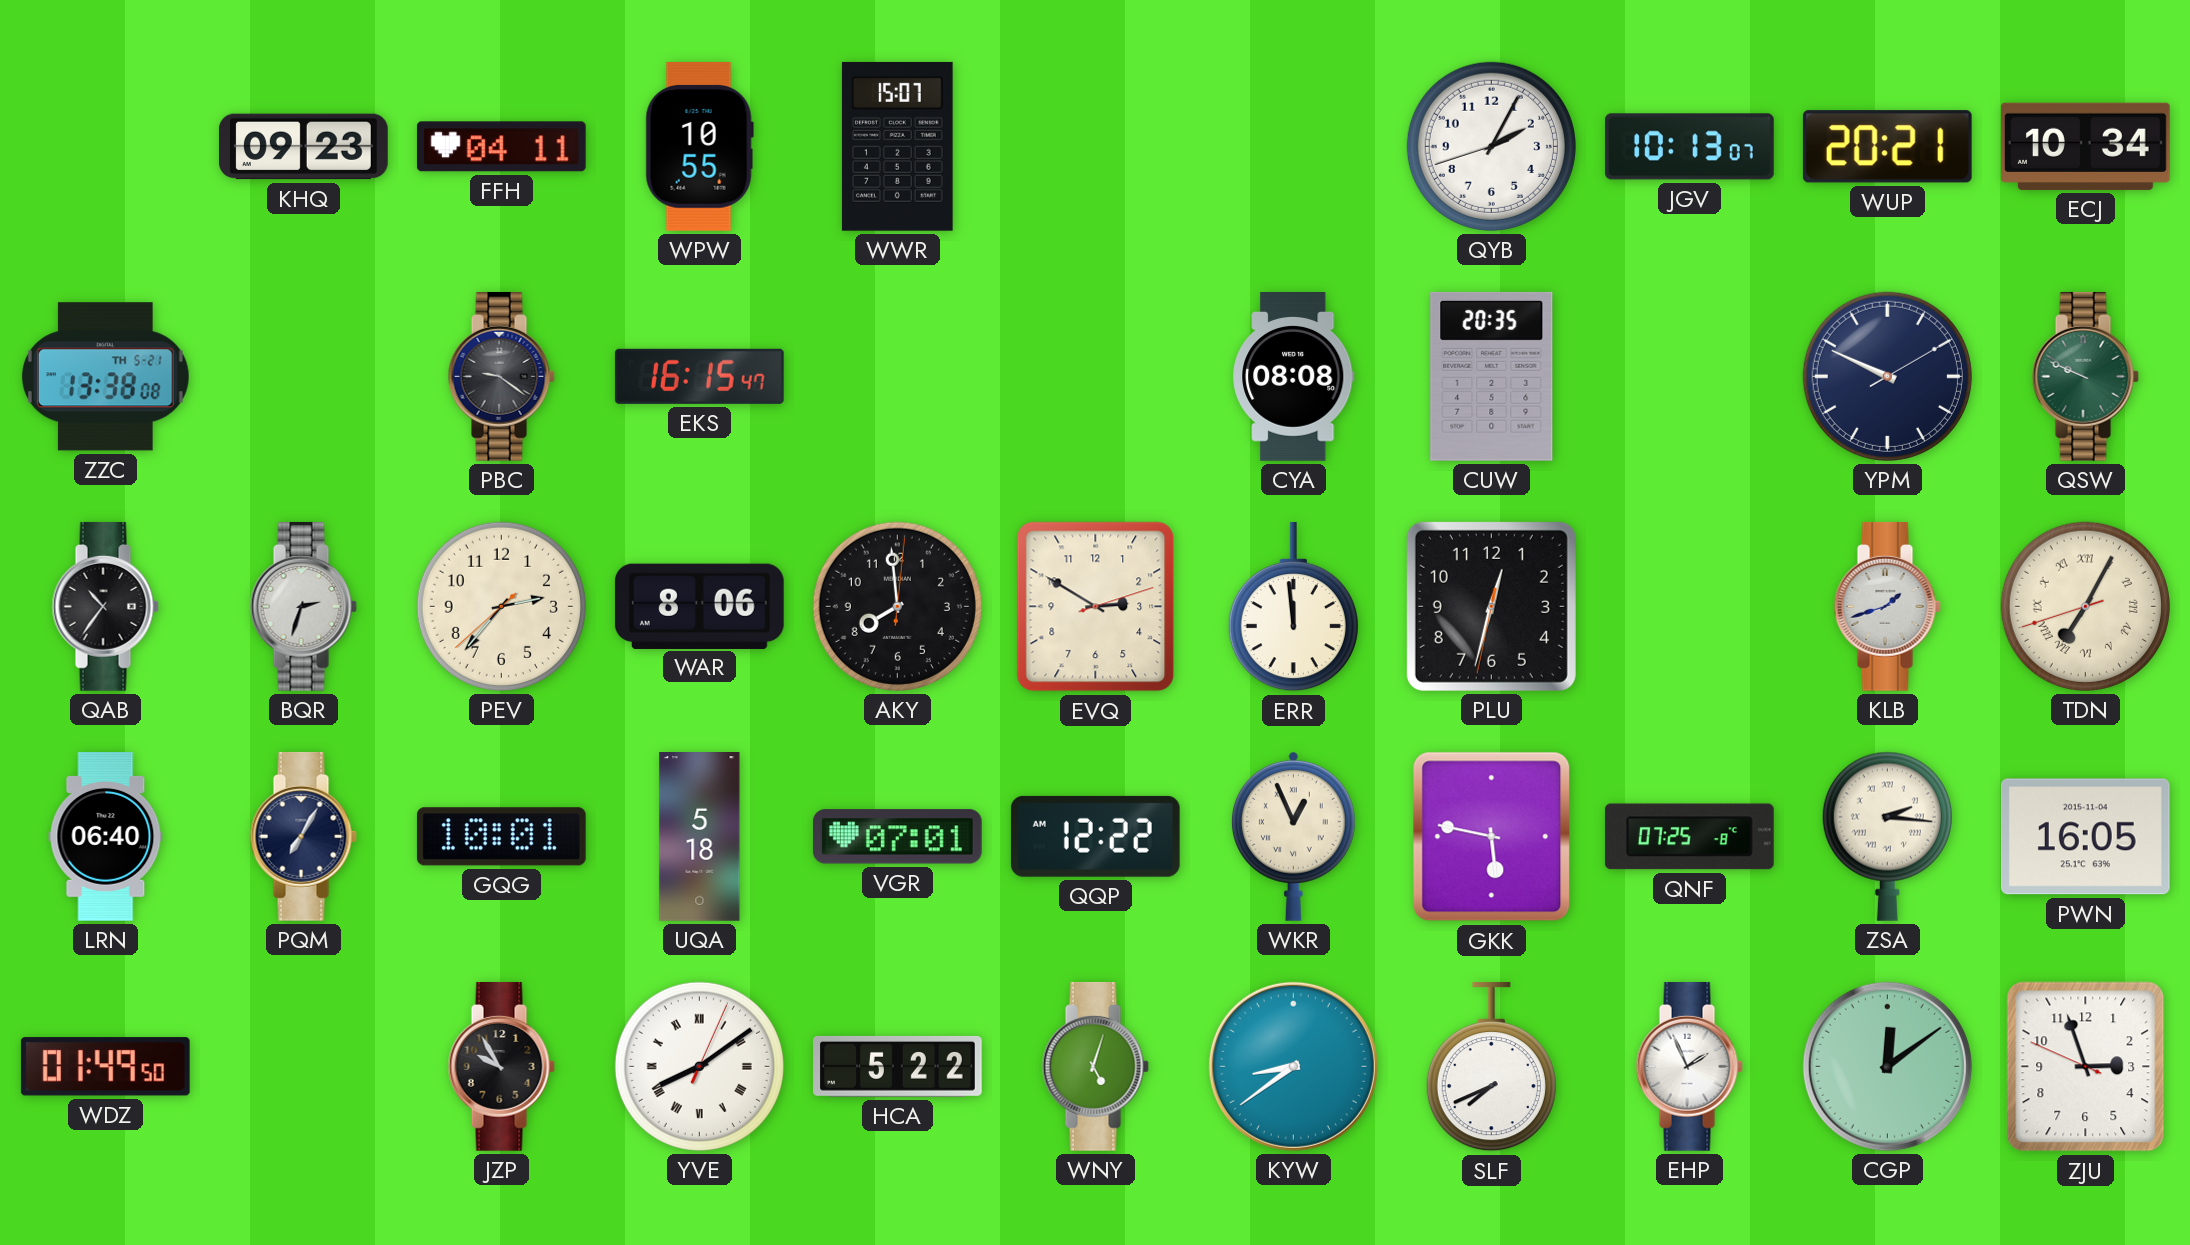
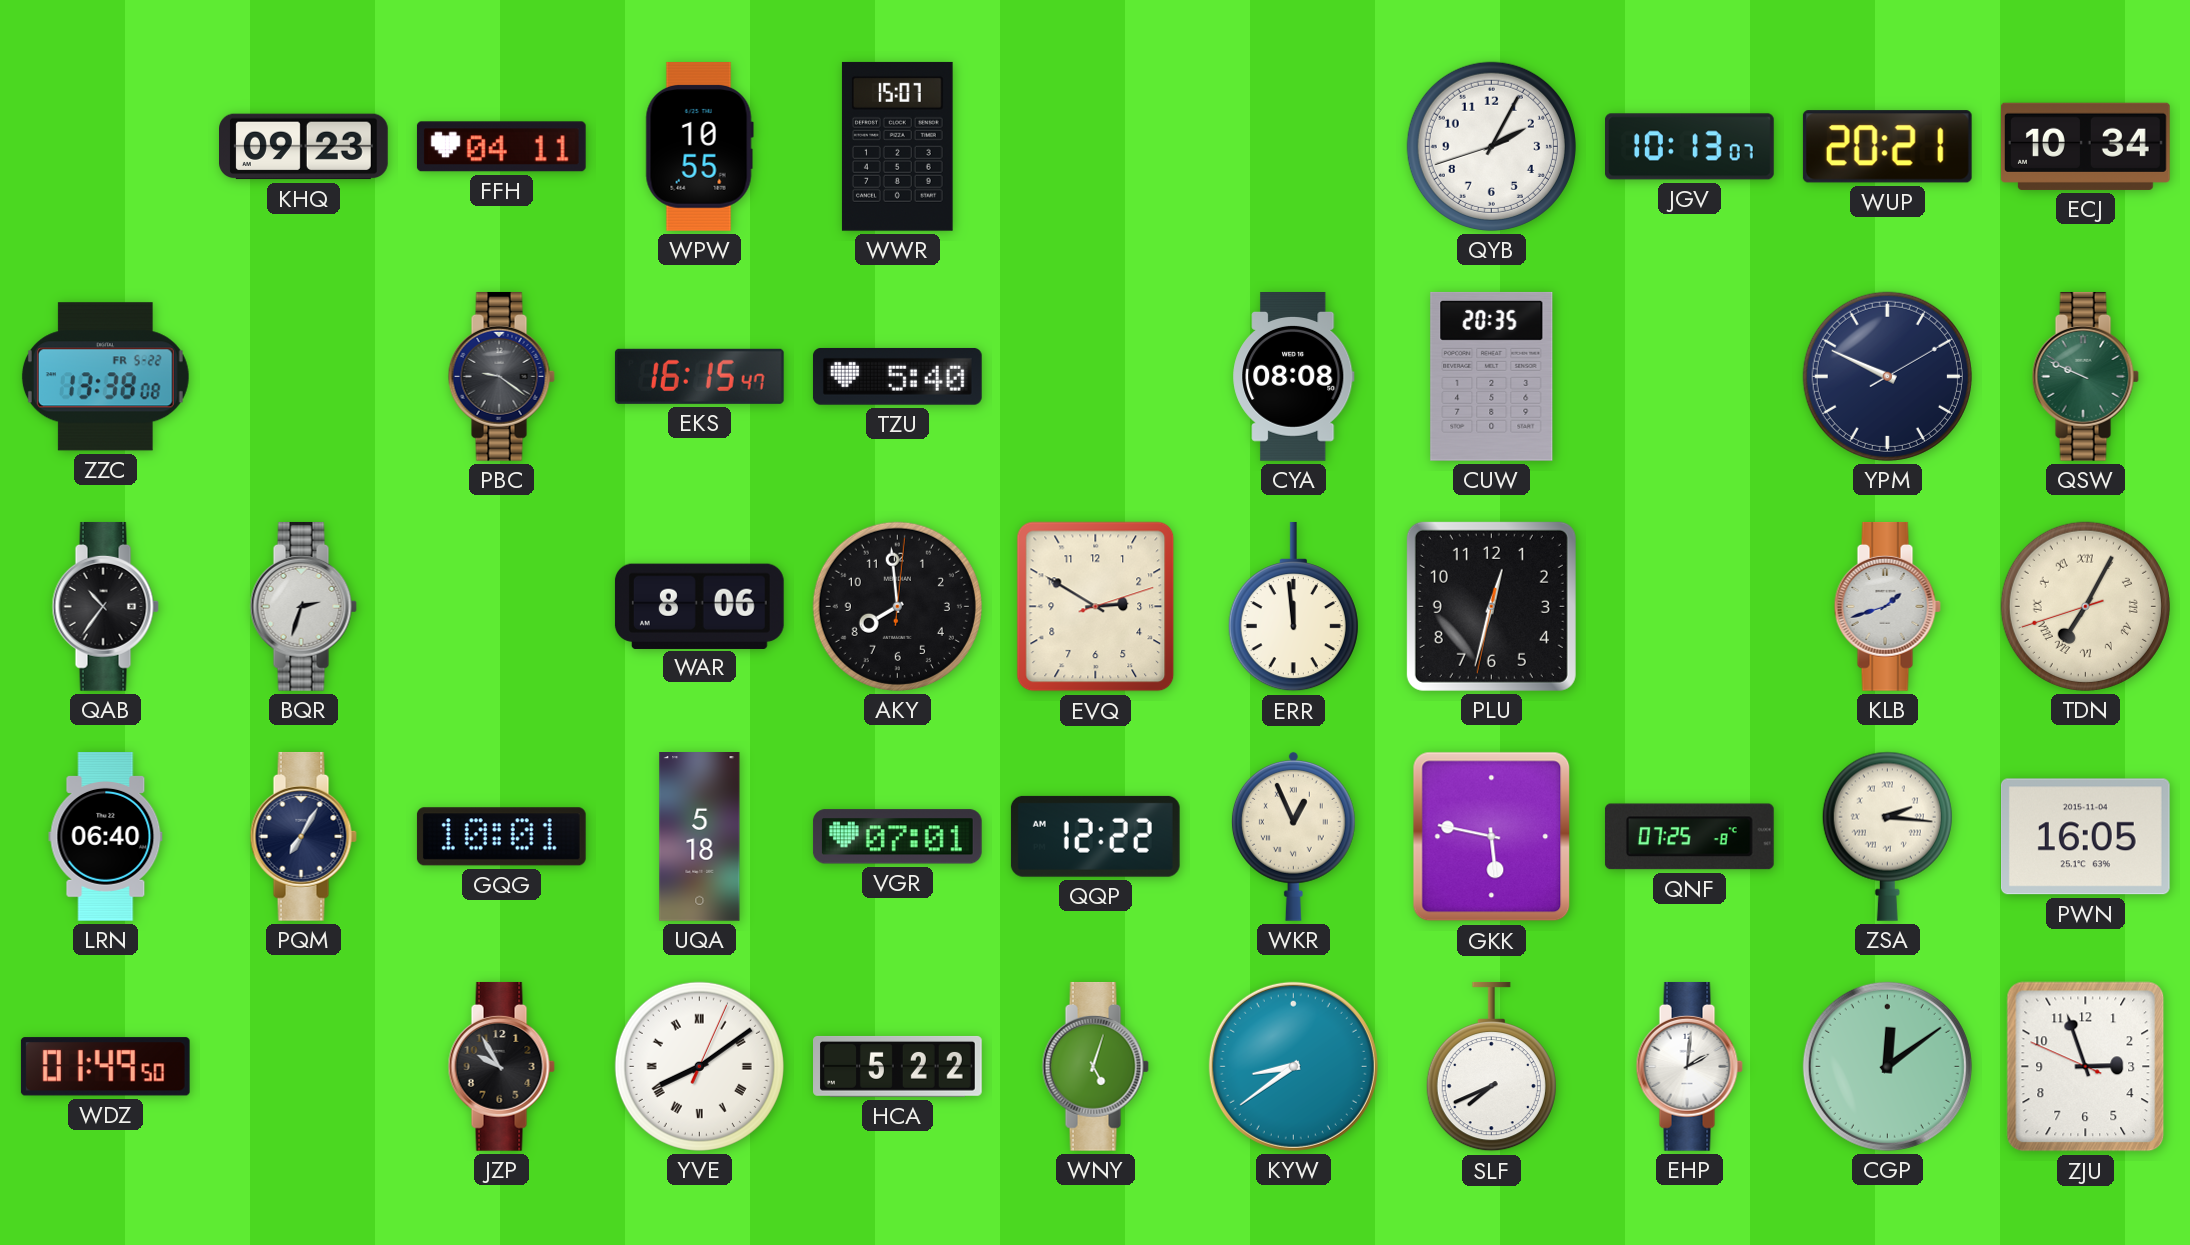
ZZC date: TH 5-21 -> FR 5-22 (105, 377)
TZU: none -> 5:40 (897, 376)
PEV: 2:36 -> none (501, 606)
EHP: 1:56 -> 2:01 (1689, 1066)
